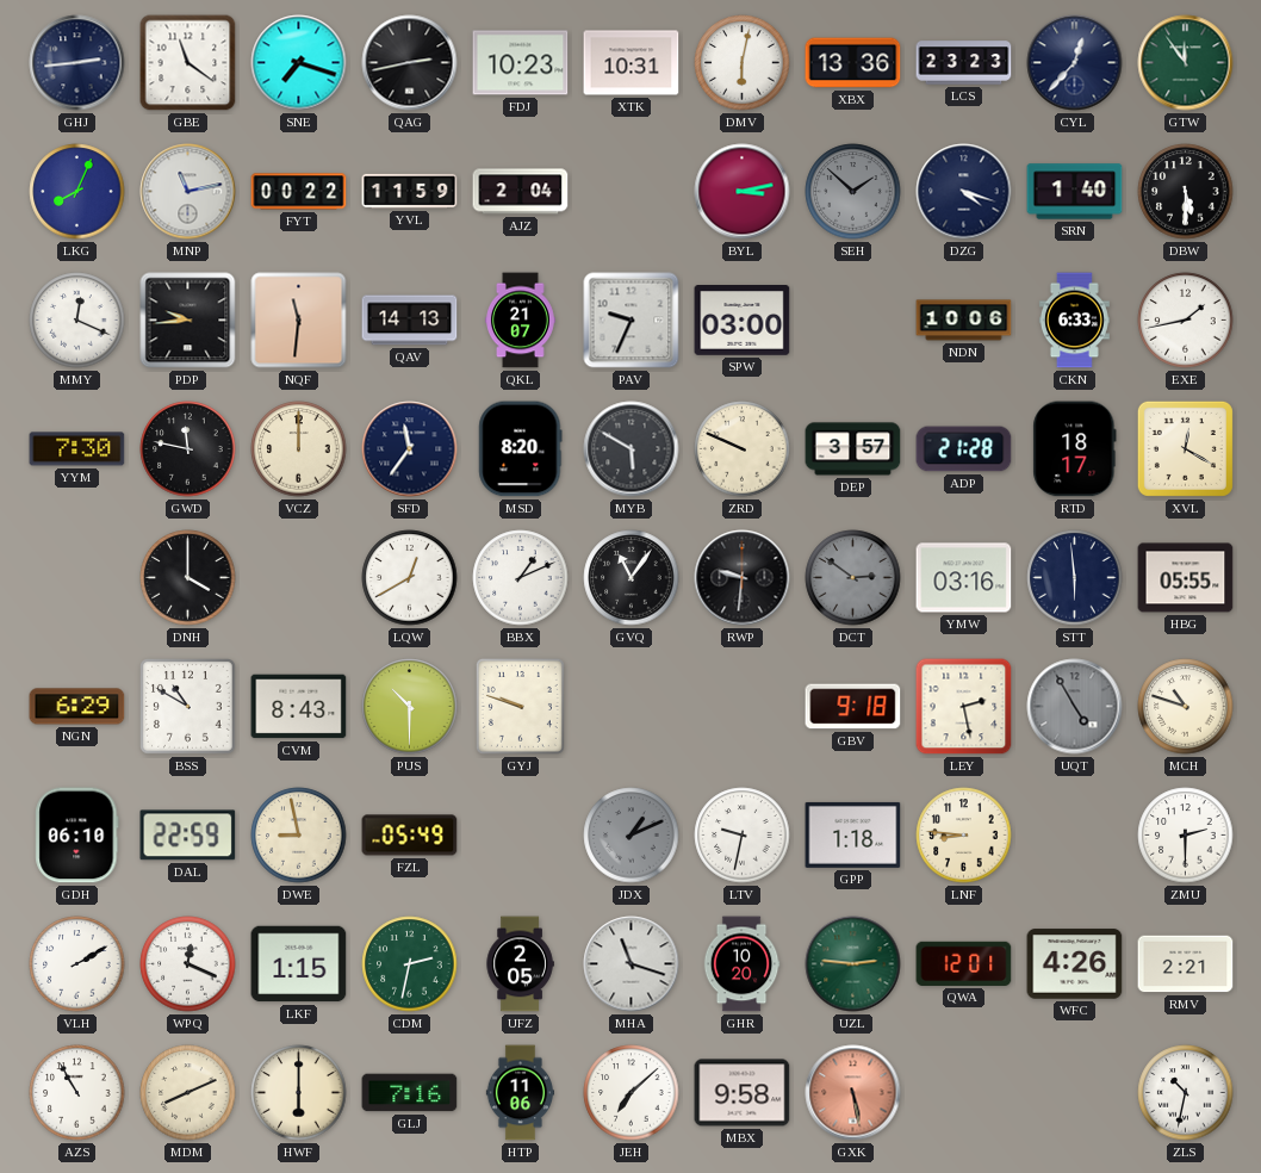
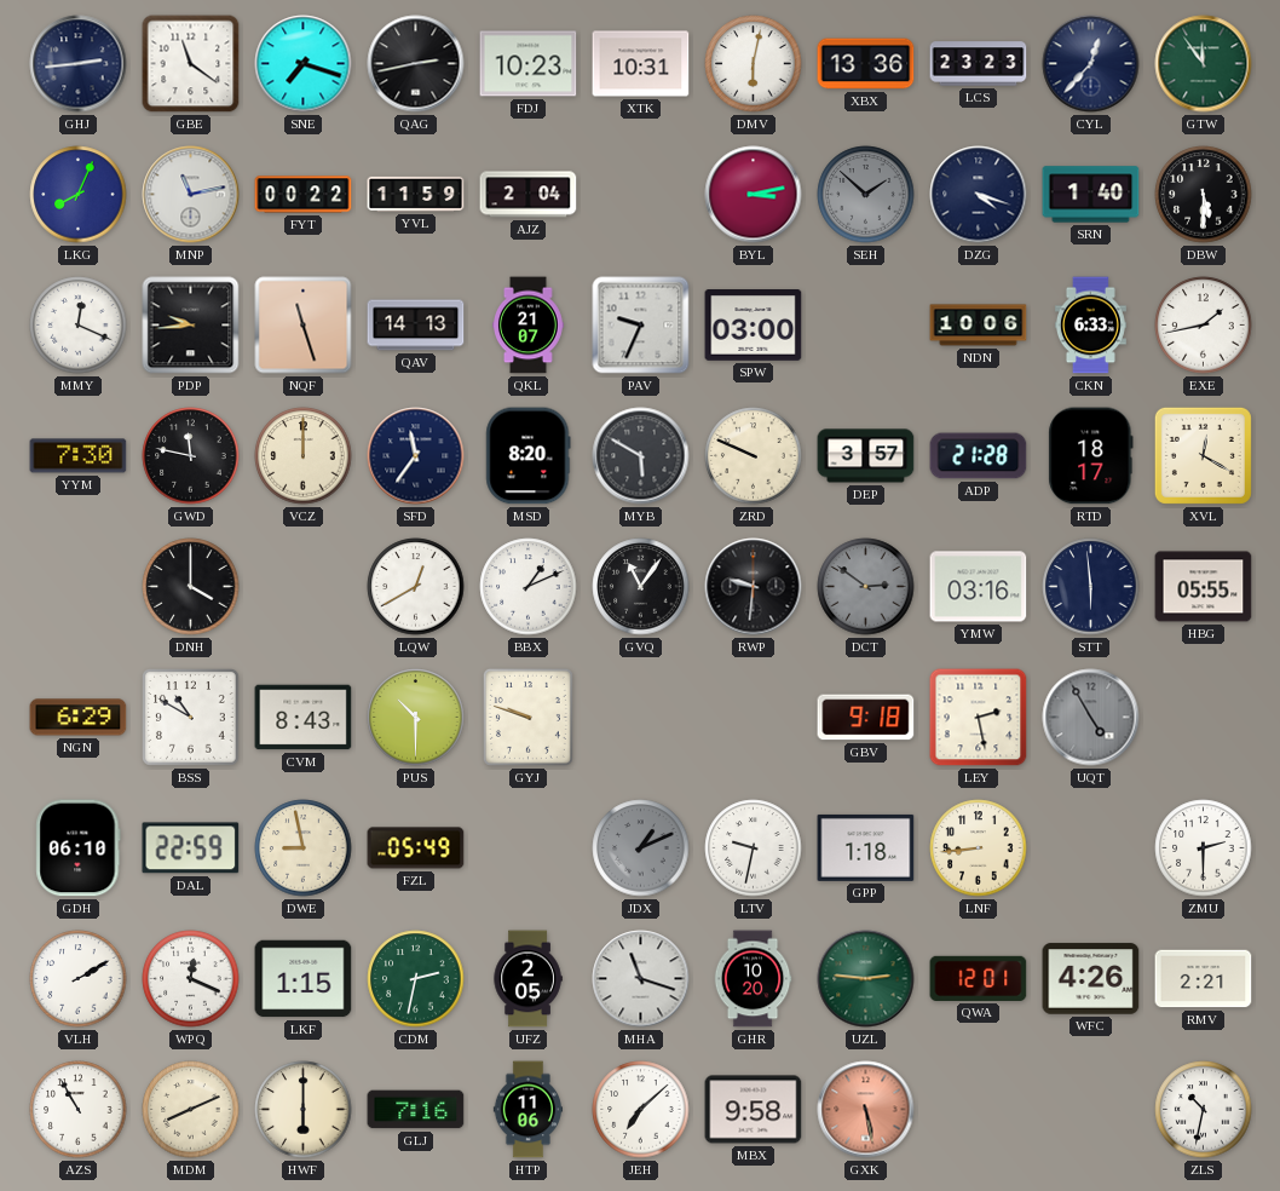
NQF: 11:31 -> 11:27 (304, 326)
MCH: 10:48 -> none (1186, 707)
LNF: 8:46 -> 8:44 (979, 848)
